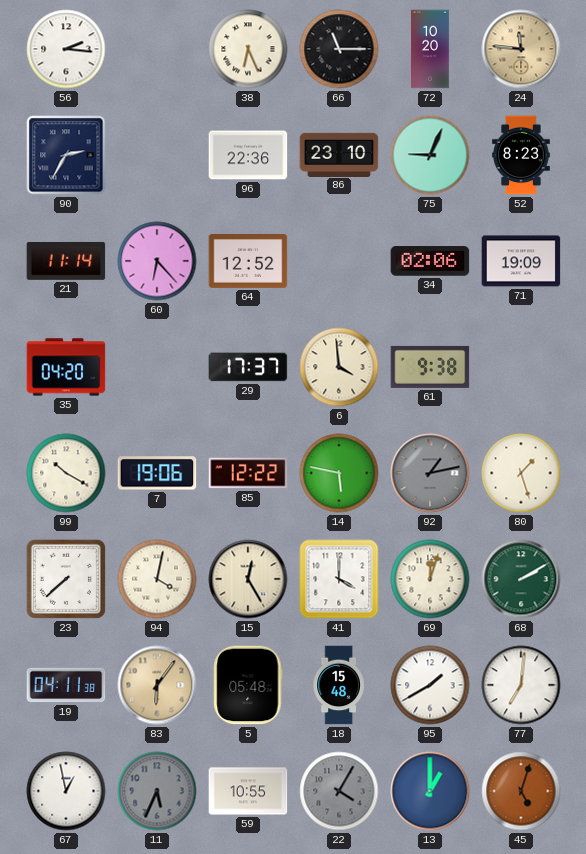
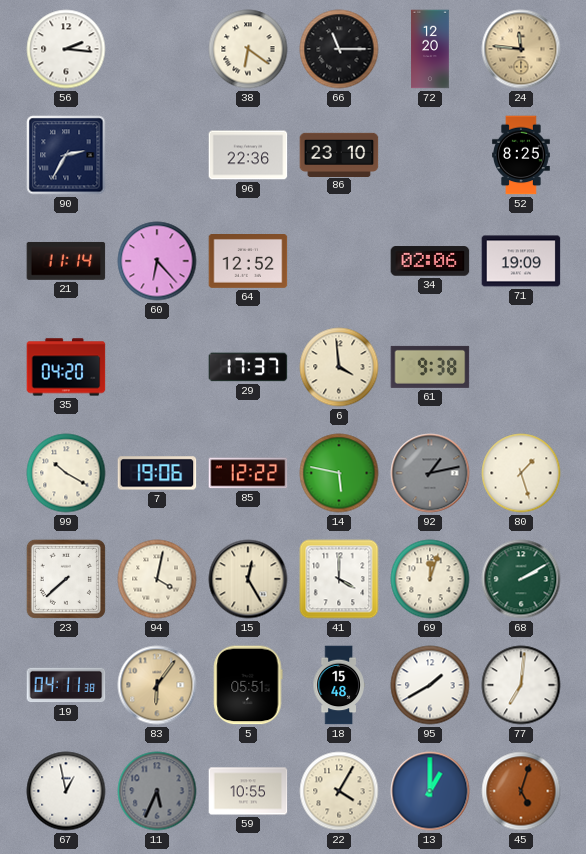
38: 6:26 -> 6:21 (248, 49)
72: 10:20 -> 12:20 (430, 49)
75: 9:04 -> none (430, 155)
52: 8:23 -> 8:25 (522, 155)
5: 05:48 -> 05:51 (248, 685)
22 dial: grey -> cream (339, 791)
